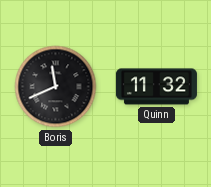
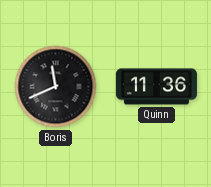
Quinn: 11:32 -> 11:36 (156, 87)
